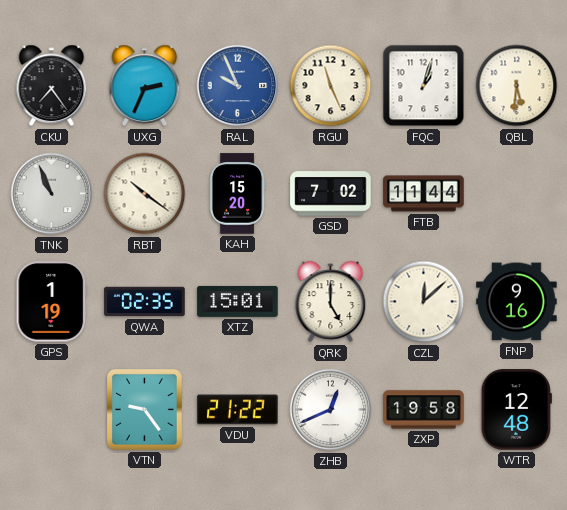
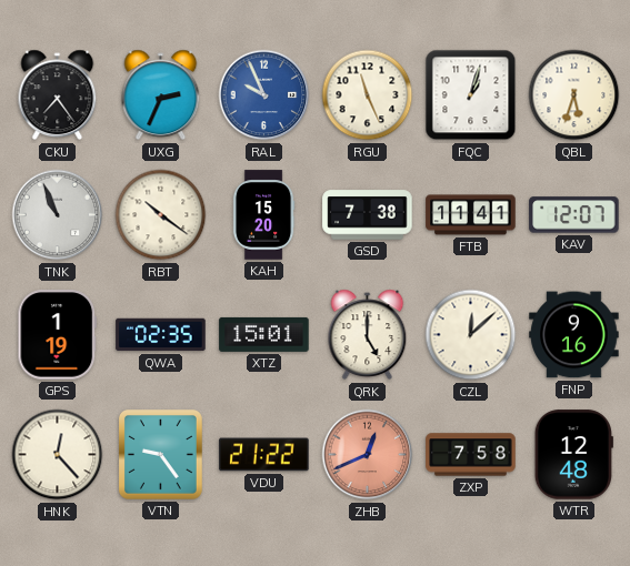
QBL: 5:31 -> 5:33 (574, 95)
GSD: 7:02 -> 7:38 (368, 215)
FTB: 11:44 -> 11:41 (471, 215)
KAV: none -> 12:07 (574, 215)
HNK: none -> 12:23 (58, 455)
ZHB dial: white -> salmon (368, 455)
ZXP: 19:58 -> 7:58 (471, 455)
